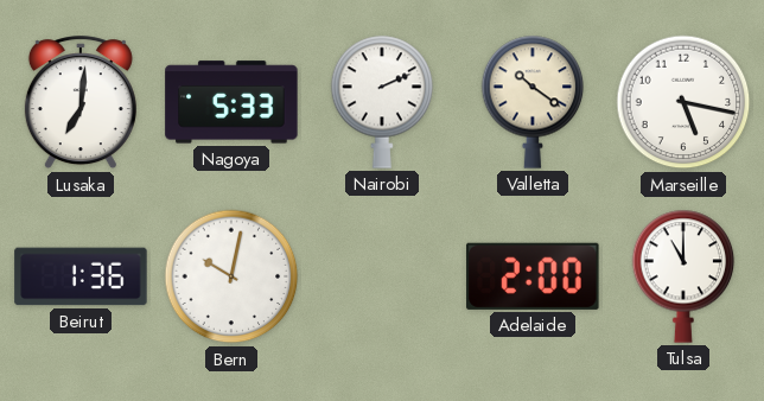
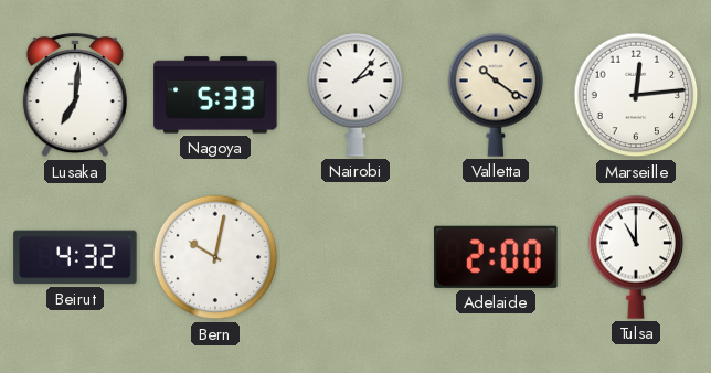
Nairobi: 2:11 -> 2:07 (355, 95)
Marseille: 5:17 -> 12:14 (636, 95)
Beirut: 1:36 -> 4:32 (75, 257)
